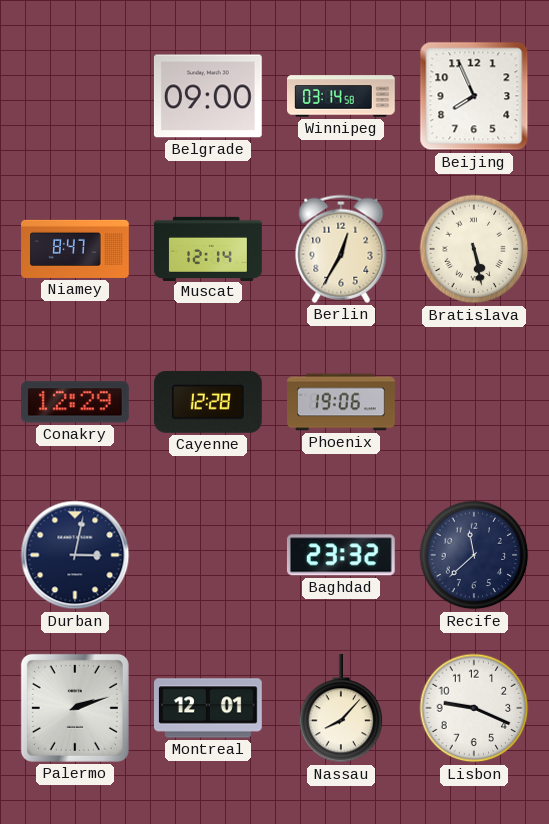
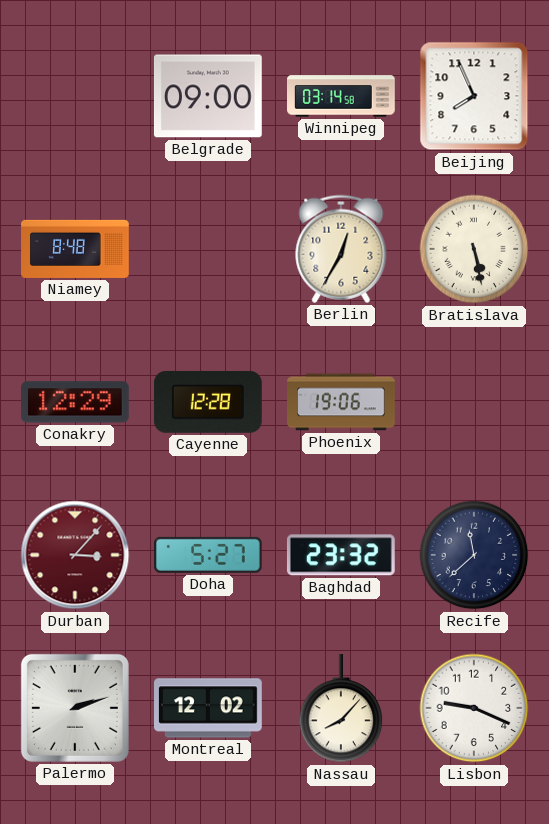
Niamey: 8:47 -> 8:48 (75, 249)
Muscat: 12:14 -> none (208, 248)
Durban: 3:02 -> 3:07 (75, 555)
Durban dial: navy -> burgundy (75, 555)
Doha: none -> 5:27 (209, 555)
Montreal: 12:01 -> 12:02 (209, 708)
